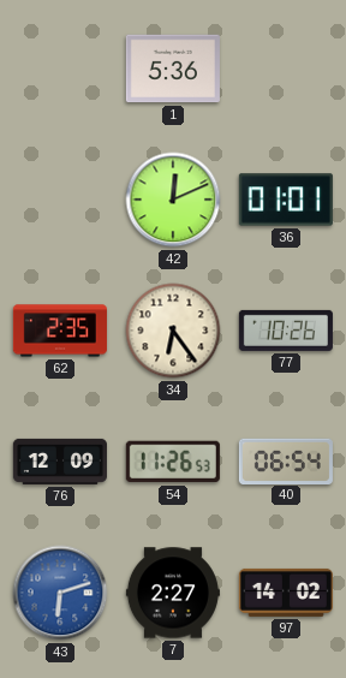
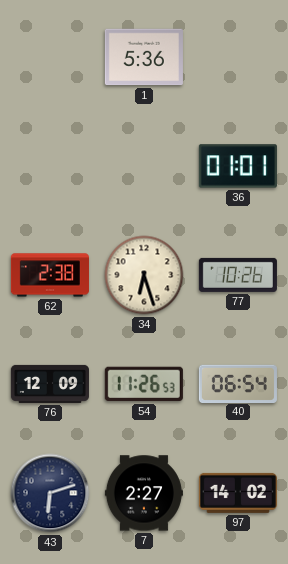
42: 12:11 -> none (173, 200)
62: 2:35 -> 2:38 (50, 275)
34: 6:24 -> 6:27 (144, 275)
43 dial: blue -> navy (50, 493)
